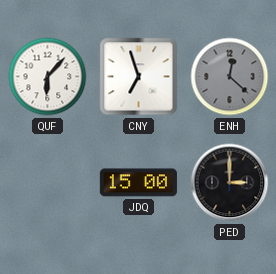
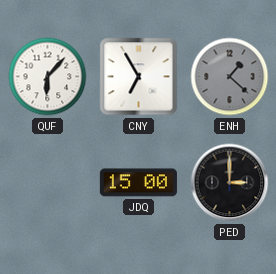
CNY: 6:57 -> 6:55 (139, 77)
ENH: 12:22 -> 1:22 (230, 77)
